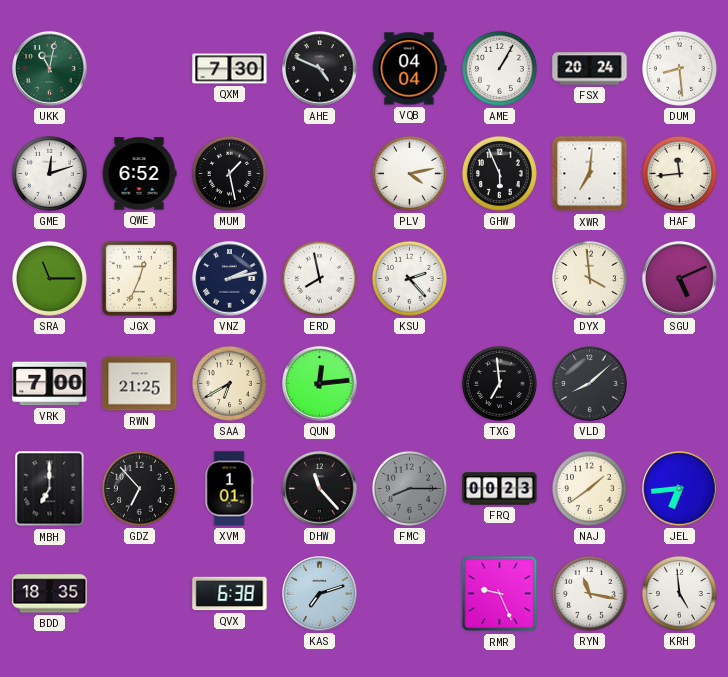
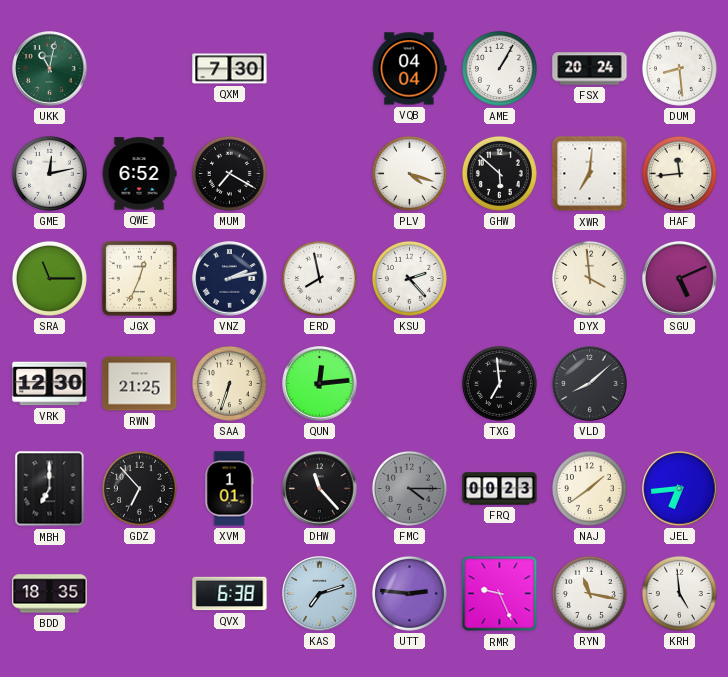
AHE: 4:49 -> none (320, 69)
GME: 12:12 -> 12:13 (49, 173)
MUM: 1:28 -> 7:20 (229, 173)
PLV: 4:13 -> 4:18 (409, 173)
GHW: 5:56 -> 5:52 (499, 173)
VRK: 7:00 -> 12:30 (50, 384)
SAA: 6:40 -> 6:33 (229, 383)
FMC: 8:15 -> 4:15 (409, 488)
UTT: none -> 2:46 (409, 593)
